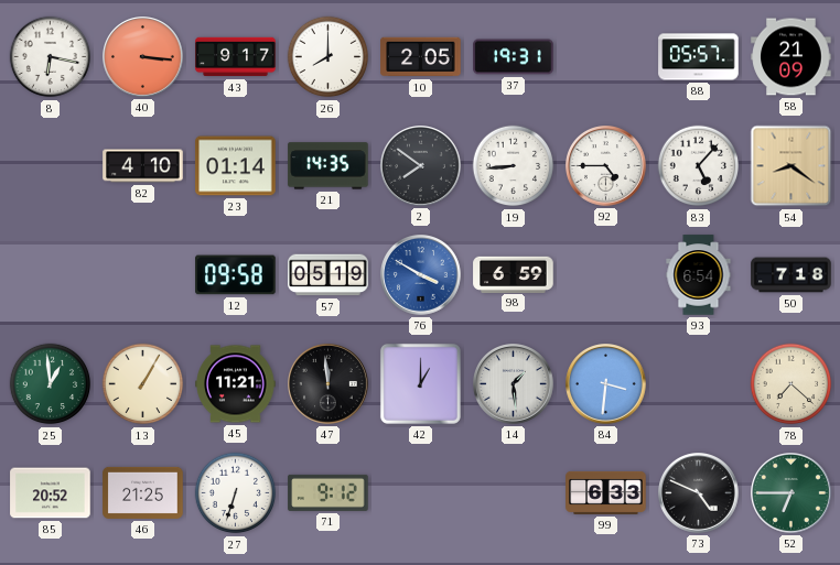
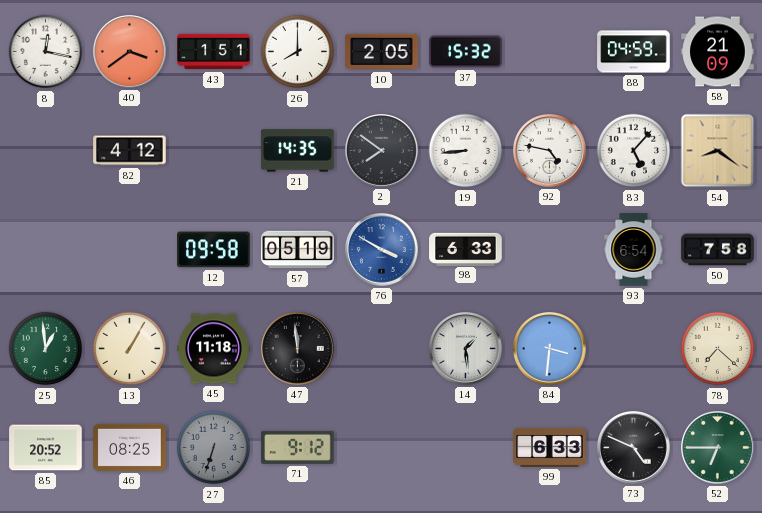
8: 6:17 -> 12:17 (46, 52)
40: 3:16 -> 3:39 (130, 52)
43: 9:17 -> 1:51 (214, 52)
37: 19:31 -> 15:32 (466, 52)
88: 05:57 -> 04:59 (634, 52)
82: 4:10 -> 4:12 (130, 151)
23: 01:14 -> none (236, 166)
92: 4:45 -> 4:47 (550, 151)
98: 6:59 -> 6:33 (466, 249)
50: 7:18 -> 7:58 (718, 250)
45: 11:21 -> 11:18 (214, 349)
42: 1:00 -> none (420, 383)
46: 21:25 -> 08:25 (130, 447)
27 dial: white -> grey (214, 448)
